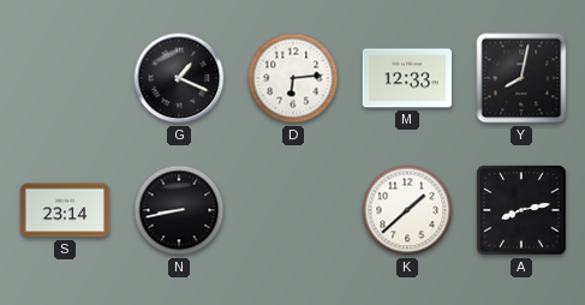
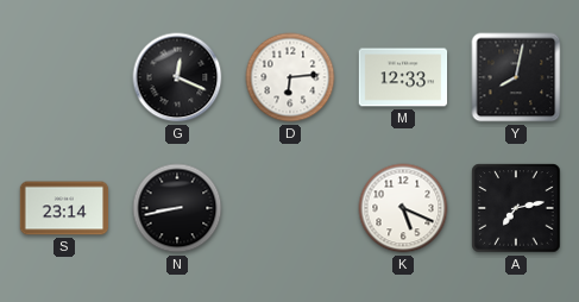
G: 1:19 -> 12:19 (177, 77)
K: 1:38 -> 5:19 (403, 208)
A: 8:13 -> 7:13 (516, 208)
